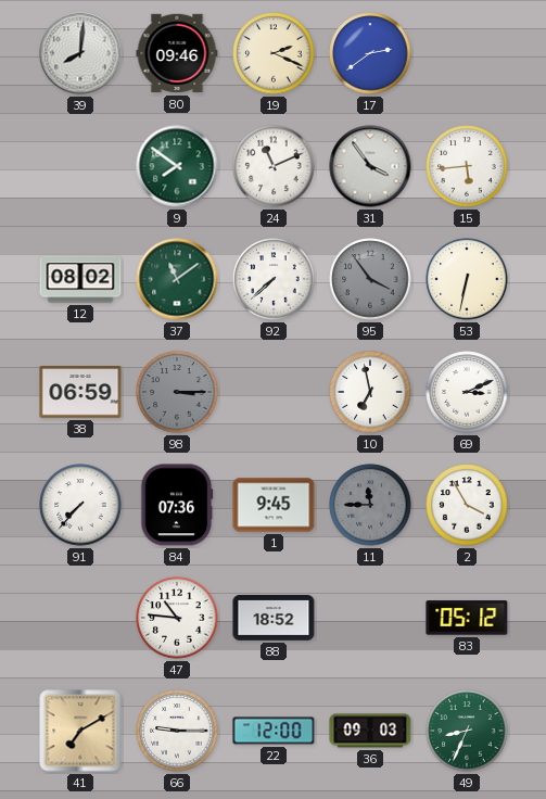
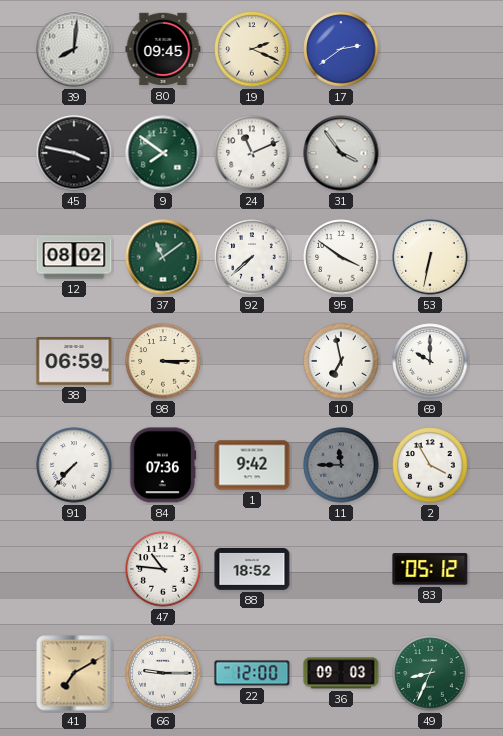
80: 09:46 -> 09:45 (163, 49)
45: none -> 3:47 (74, 153)
15: 5:44 -> none (467, 166)
95: 3:54 -> 3:51 (341, 257)
95 dial: grey -> white (341, 257)
98 dial: grey -> cream (163, 361)
69: 3:11 -> 10:00 (430, 361)
1: 9:45 -> 9:42 (252, 465)
